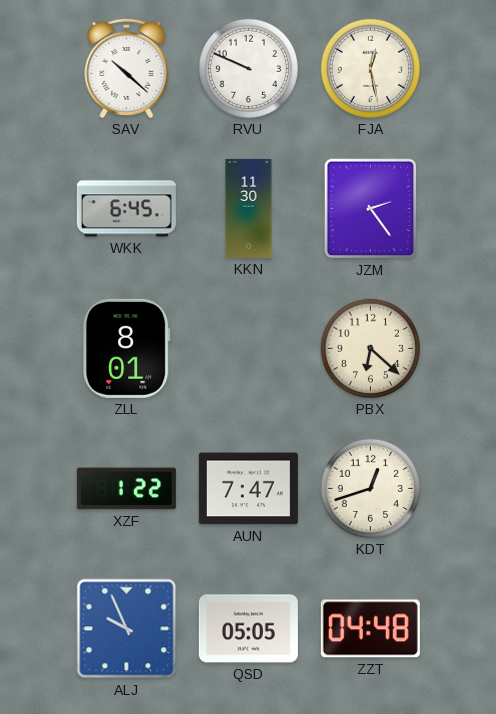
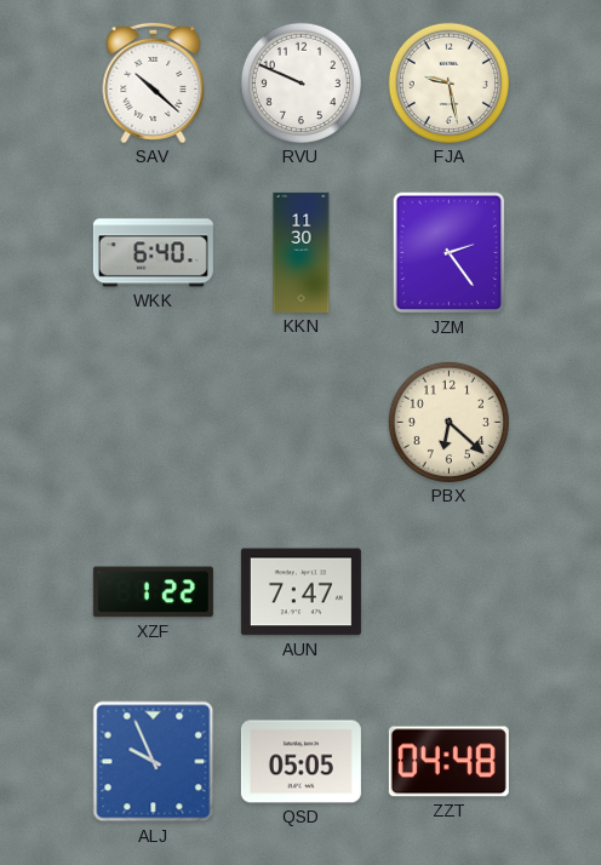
FJA: 12:28 -> 9:28 (448, 82)
WKK: 6:45 -> 6:40 (153, 253)
ZLL: 8:01 -> none (127, 348)
KDT: 12:42 -> none (370, 488)
